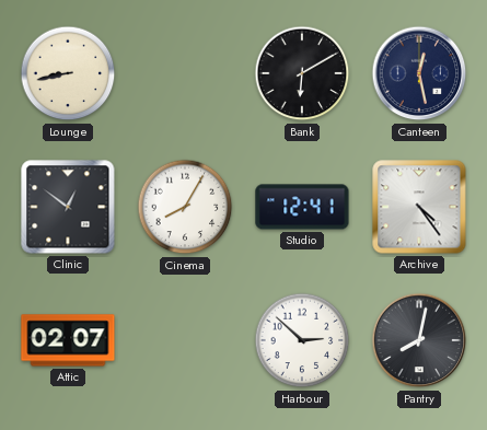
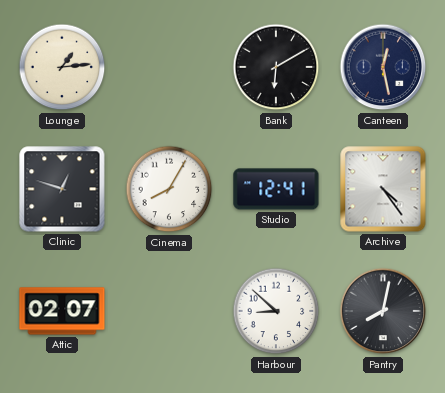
Lounge: 8:43 -> 1:14 (62, 67)
Clinic: 12:51 -> 12:48 (62, 189)
Harbour: 2:52 -> 8:52 (276, 311)
